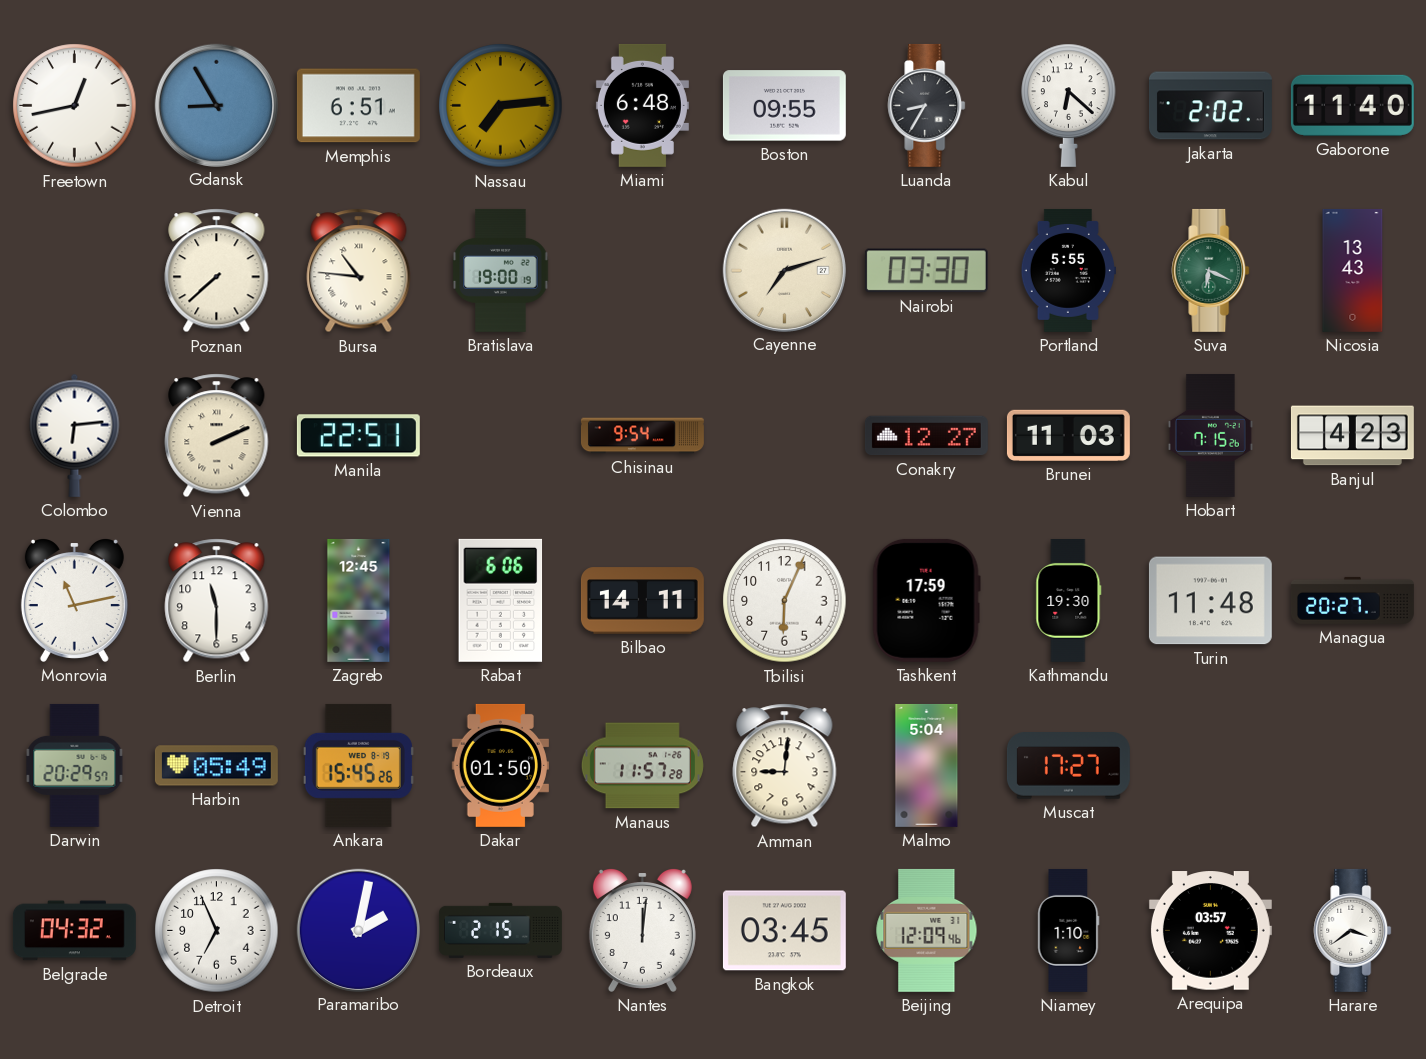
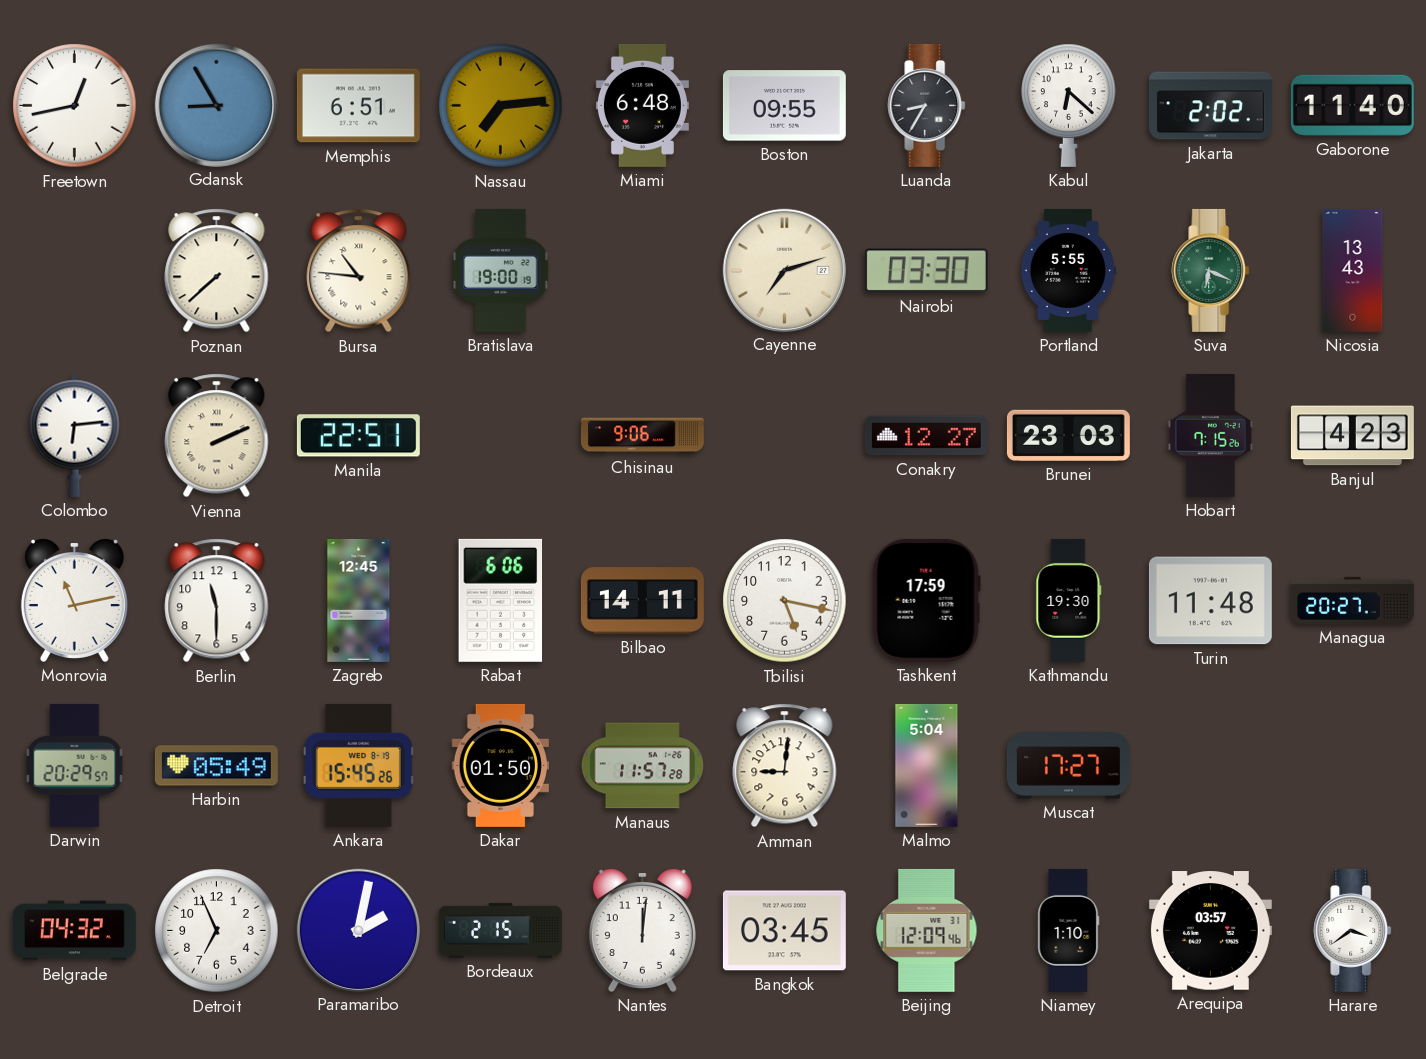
Chisinau: 9:54 -> 9:06 (642, 436)
Brunei: 11:03 -> 23:03 (1068, 435)
Tbilisi: 6:04 -> 5:17 (785, 601)
